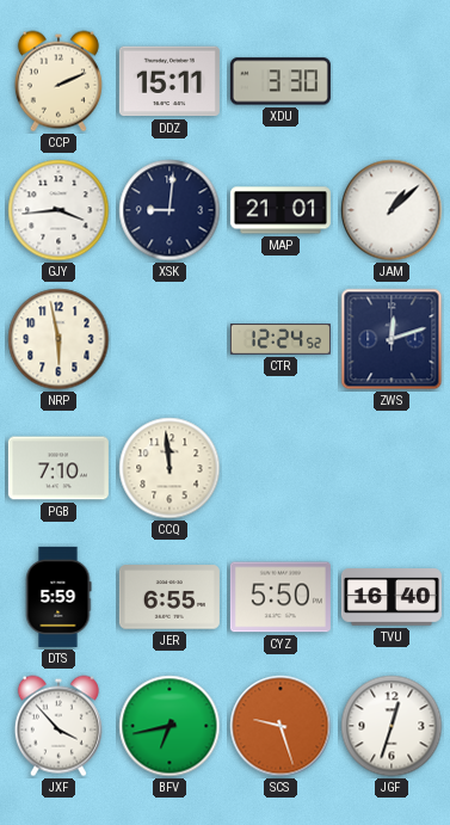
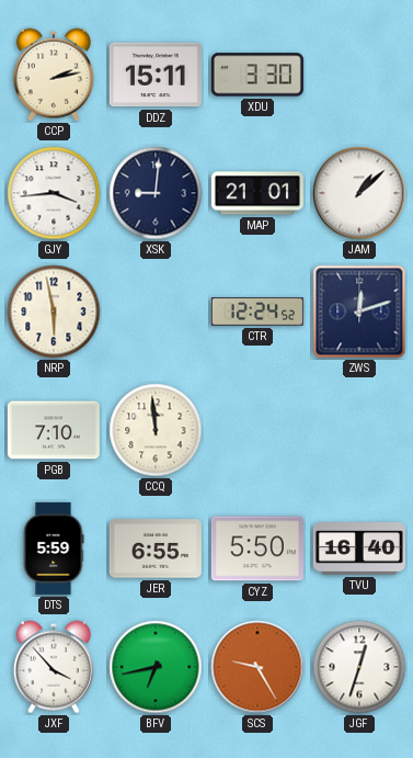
CCP: 2:11 -> 2:13 (54, 75)
SCS: 9:27 -> 9:25 (257, 667)
